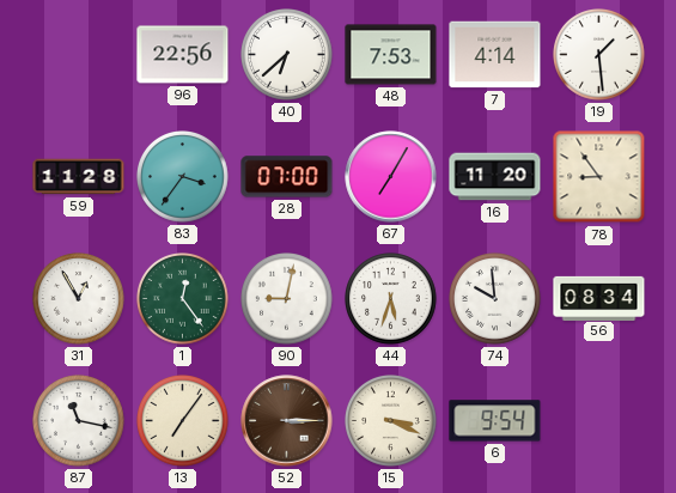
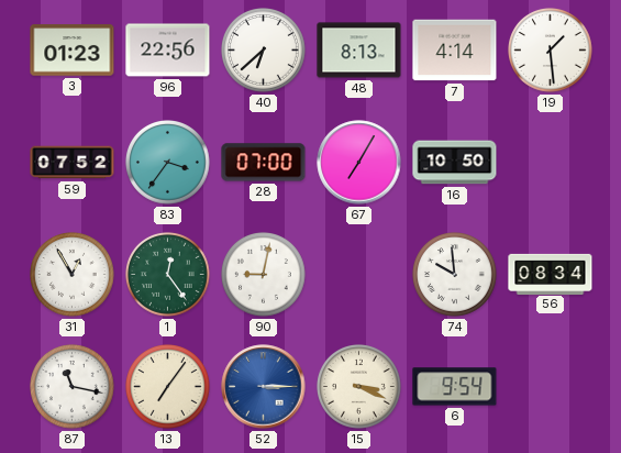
3: none -> 01:23 (73, 51)
48: 7:53 -> 8:13 (359, 51)
59: 11:28 -> 07:52 (73, 163)
16: 11:20 -> 10:50 (455, 163)
78: 8:54 -> none (599, 177)
44: 5:33 -> none (391, 299)
52 dial: brown -> blue (264, 387)
